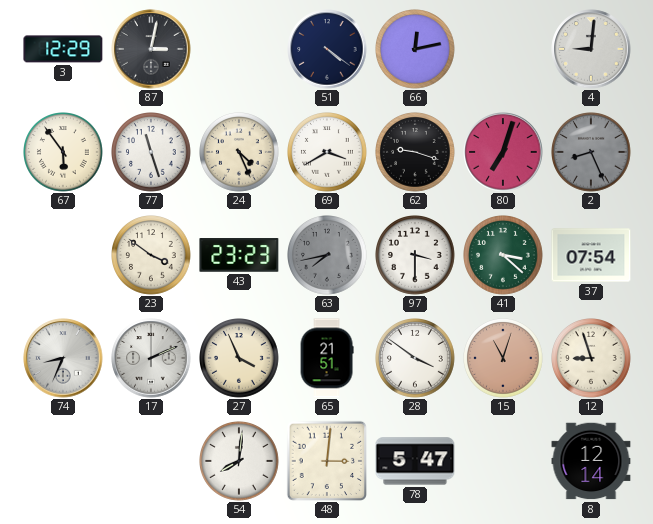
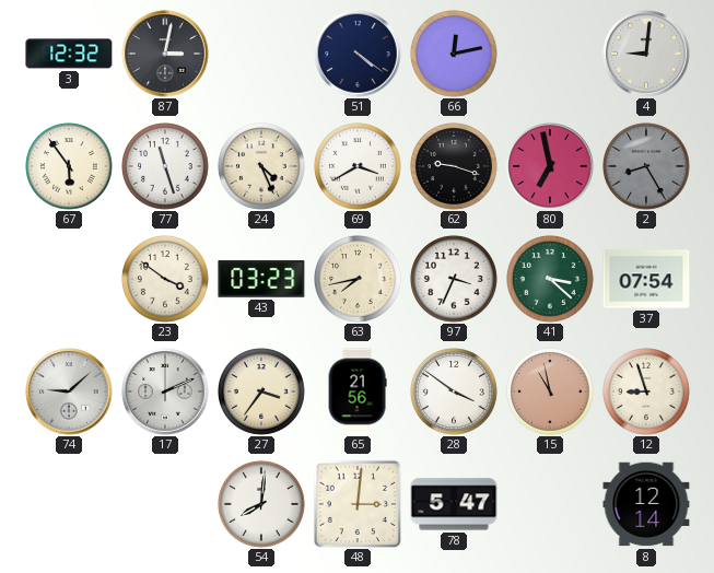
3: 12:29 -> 12:32 (69, 54)
80: 7:03 -> 6:58 (550, 166)
2: 8:26 -> 8:25 (647, 167)
43: 23:23 -> 03:23 (261, 279)
63 dial: grey -> cream (359, 280)
97: 3:30 -> 3:34 (455, 280)
74: 8:34 -> 9:08 (69, 391)
27: 3:56 -> 3:36 (262, 393)
65: 21:51 -> 21:56 (358, 391)
15: 11:03 -> 10:58 (551, 393)
